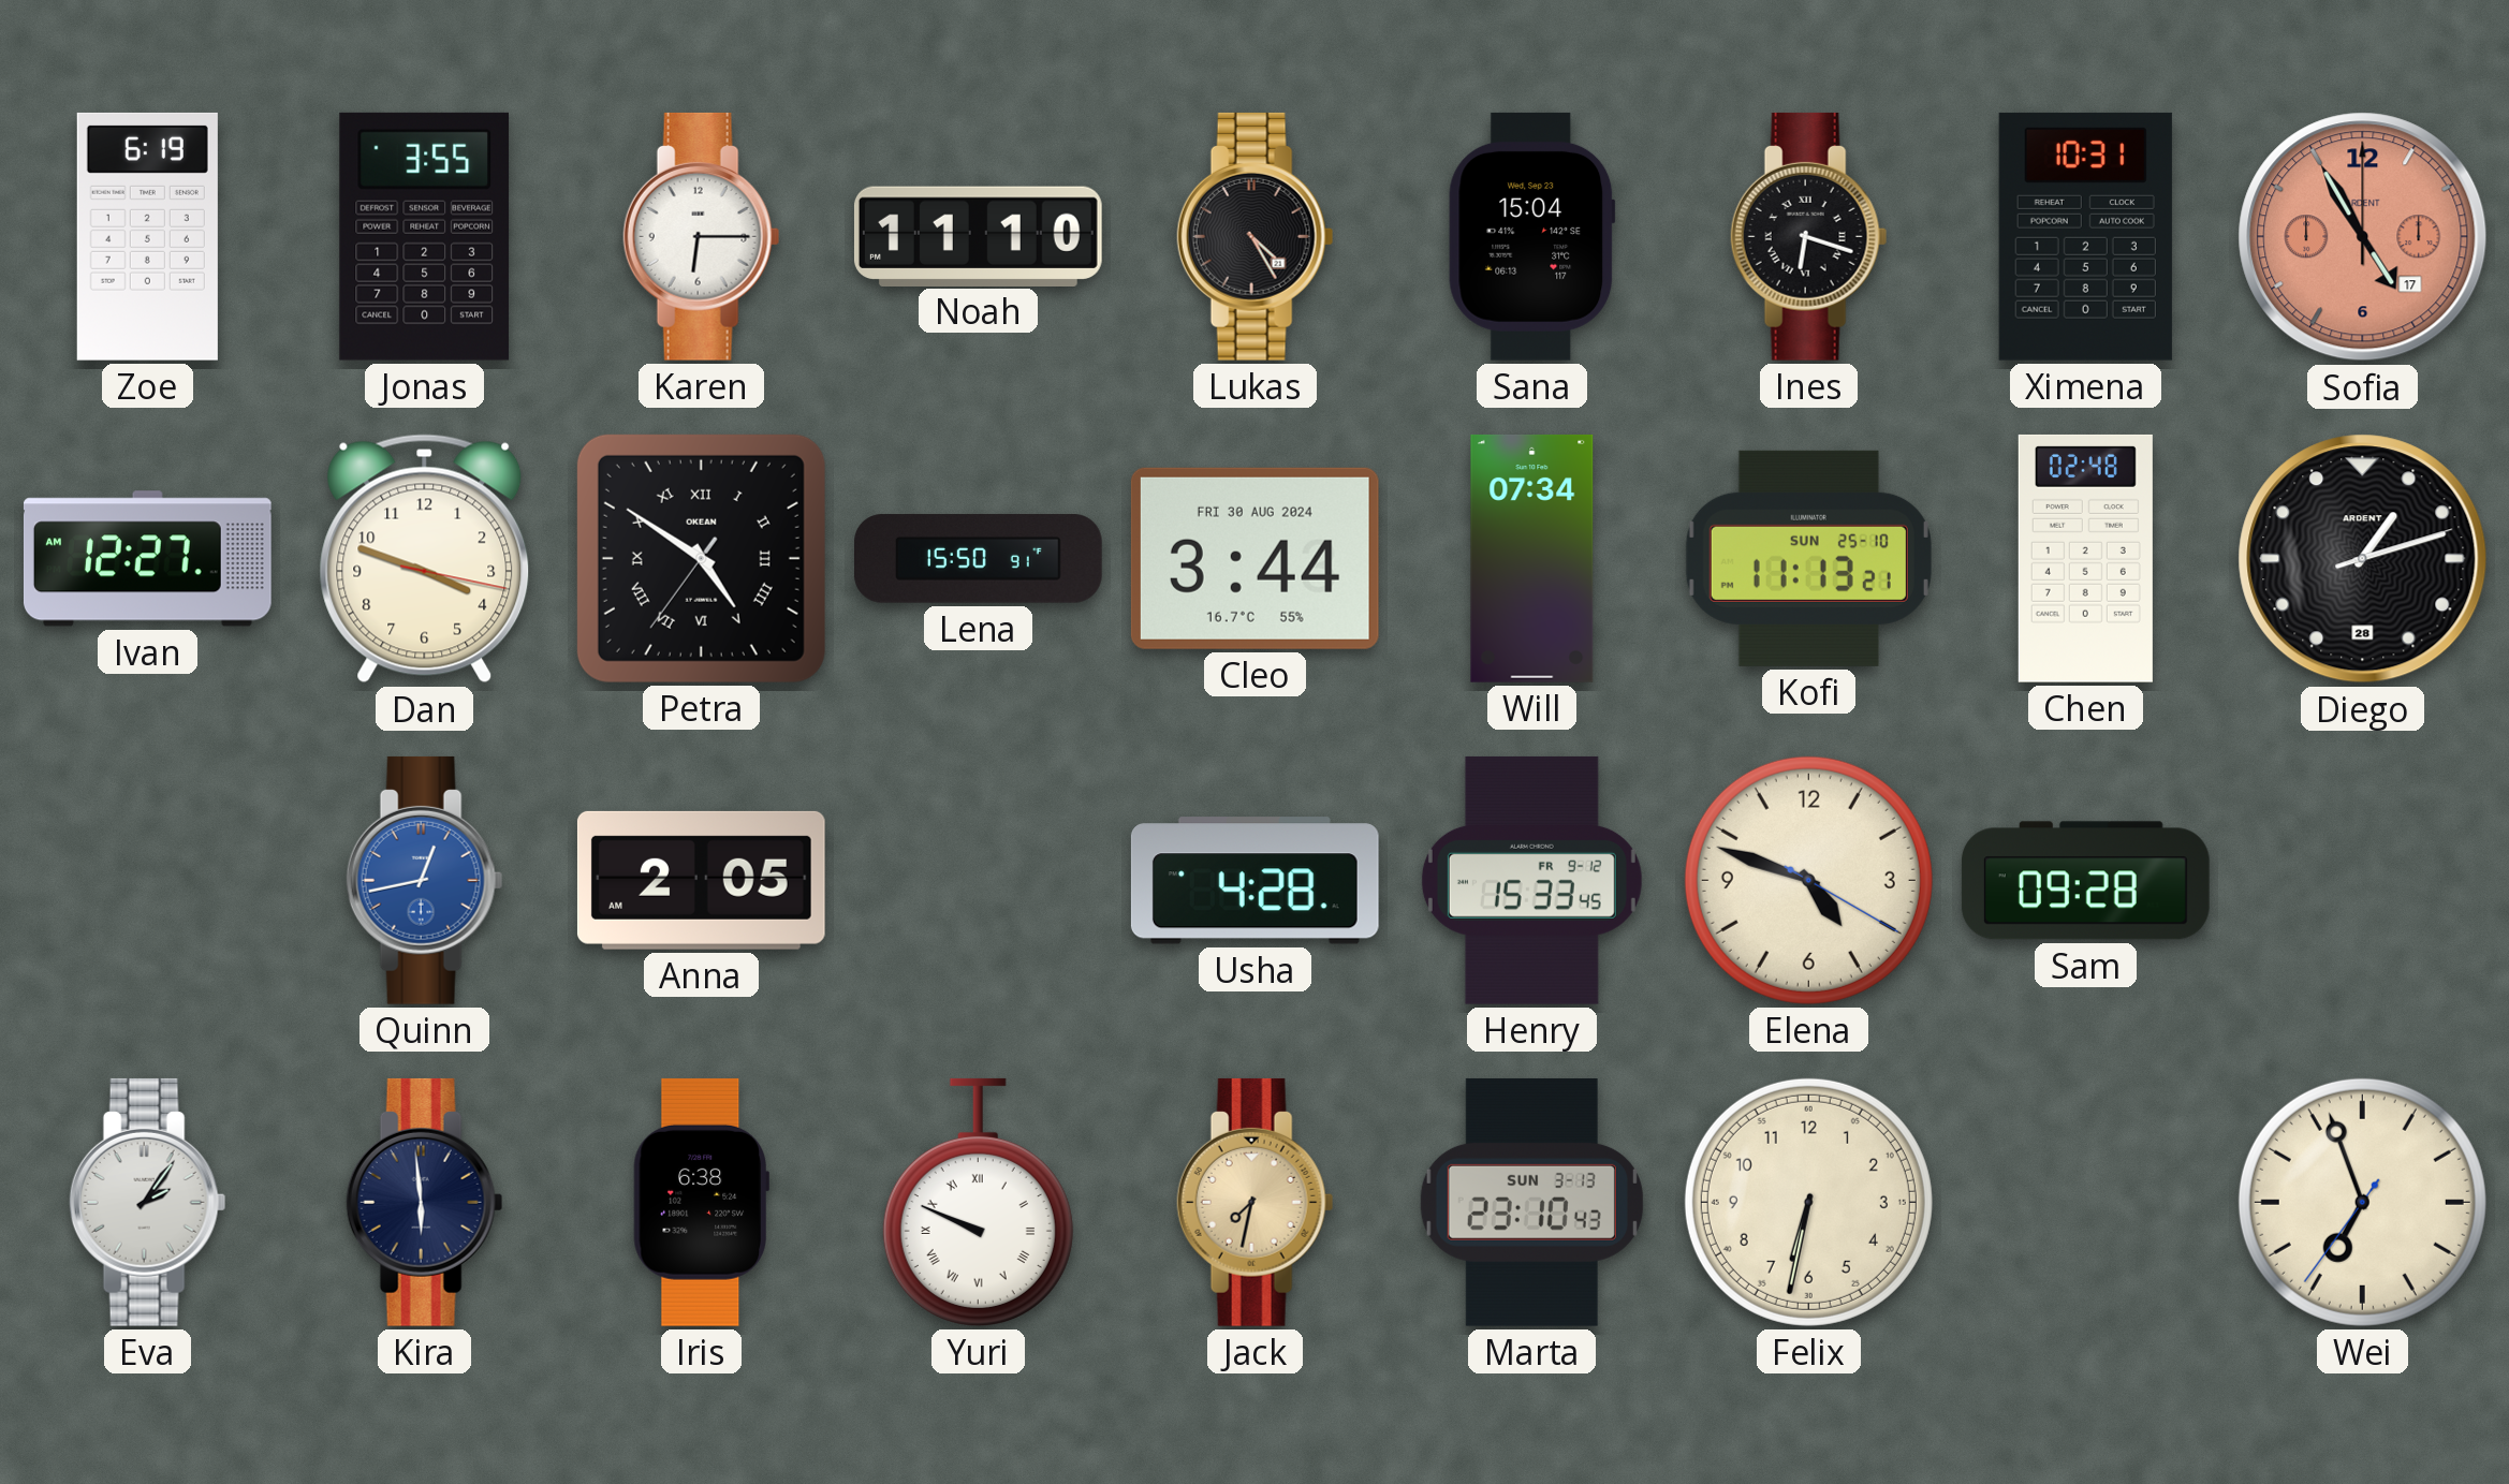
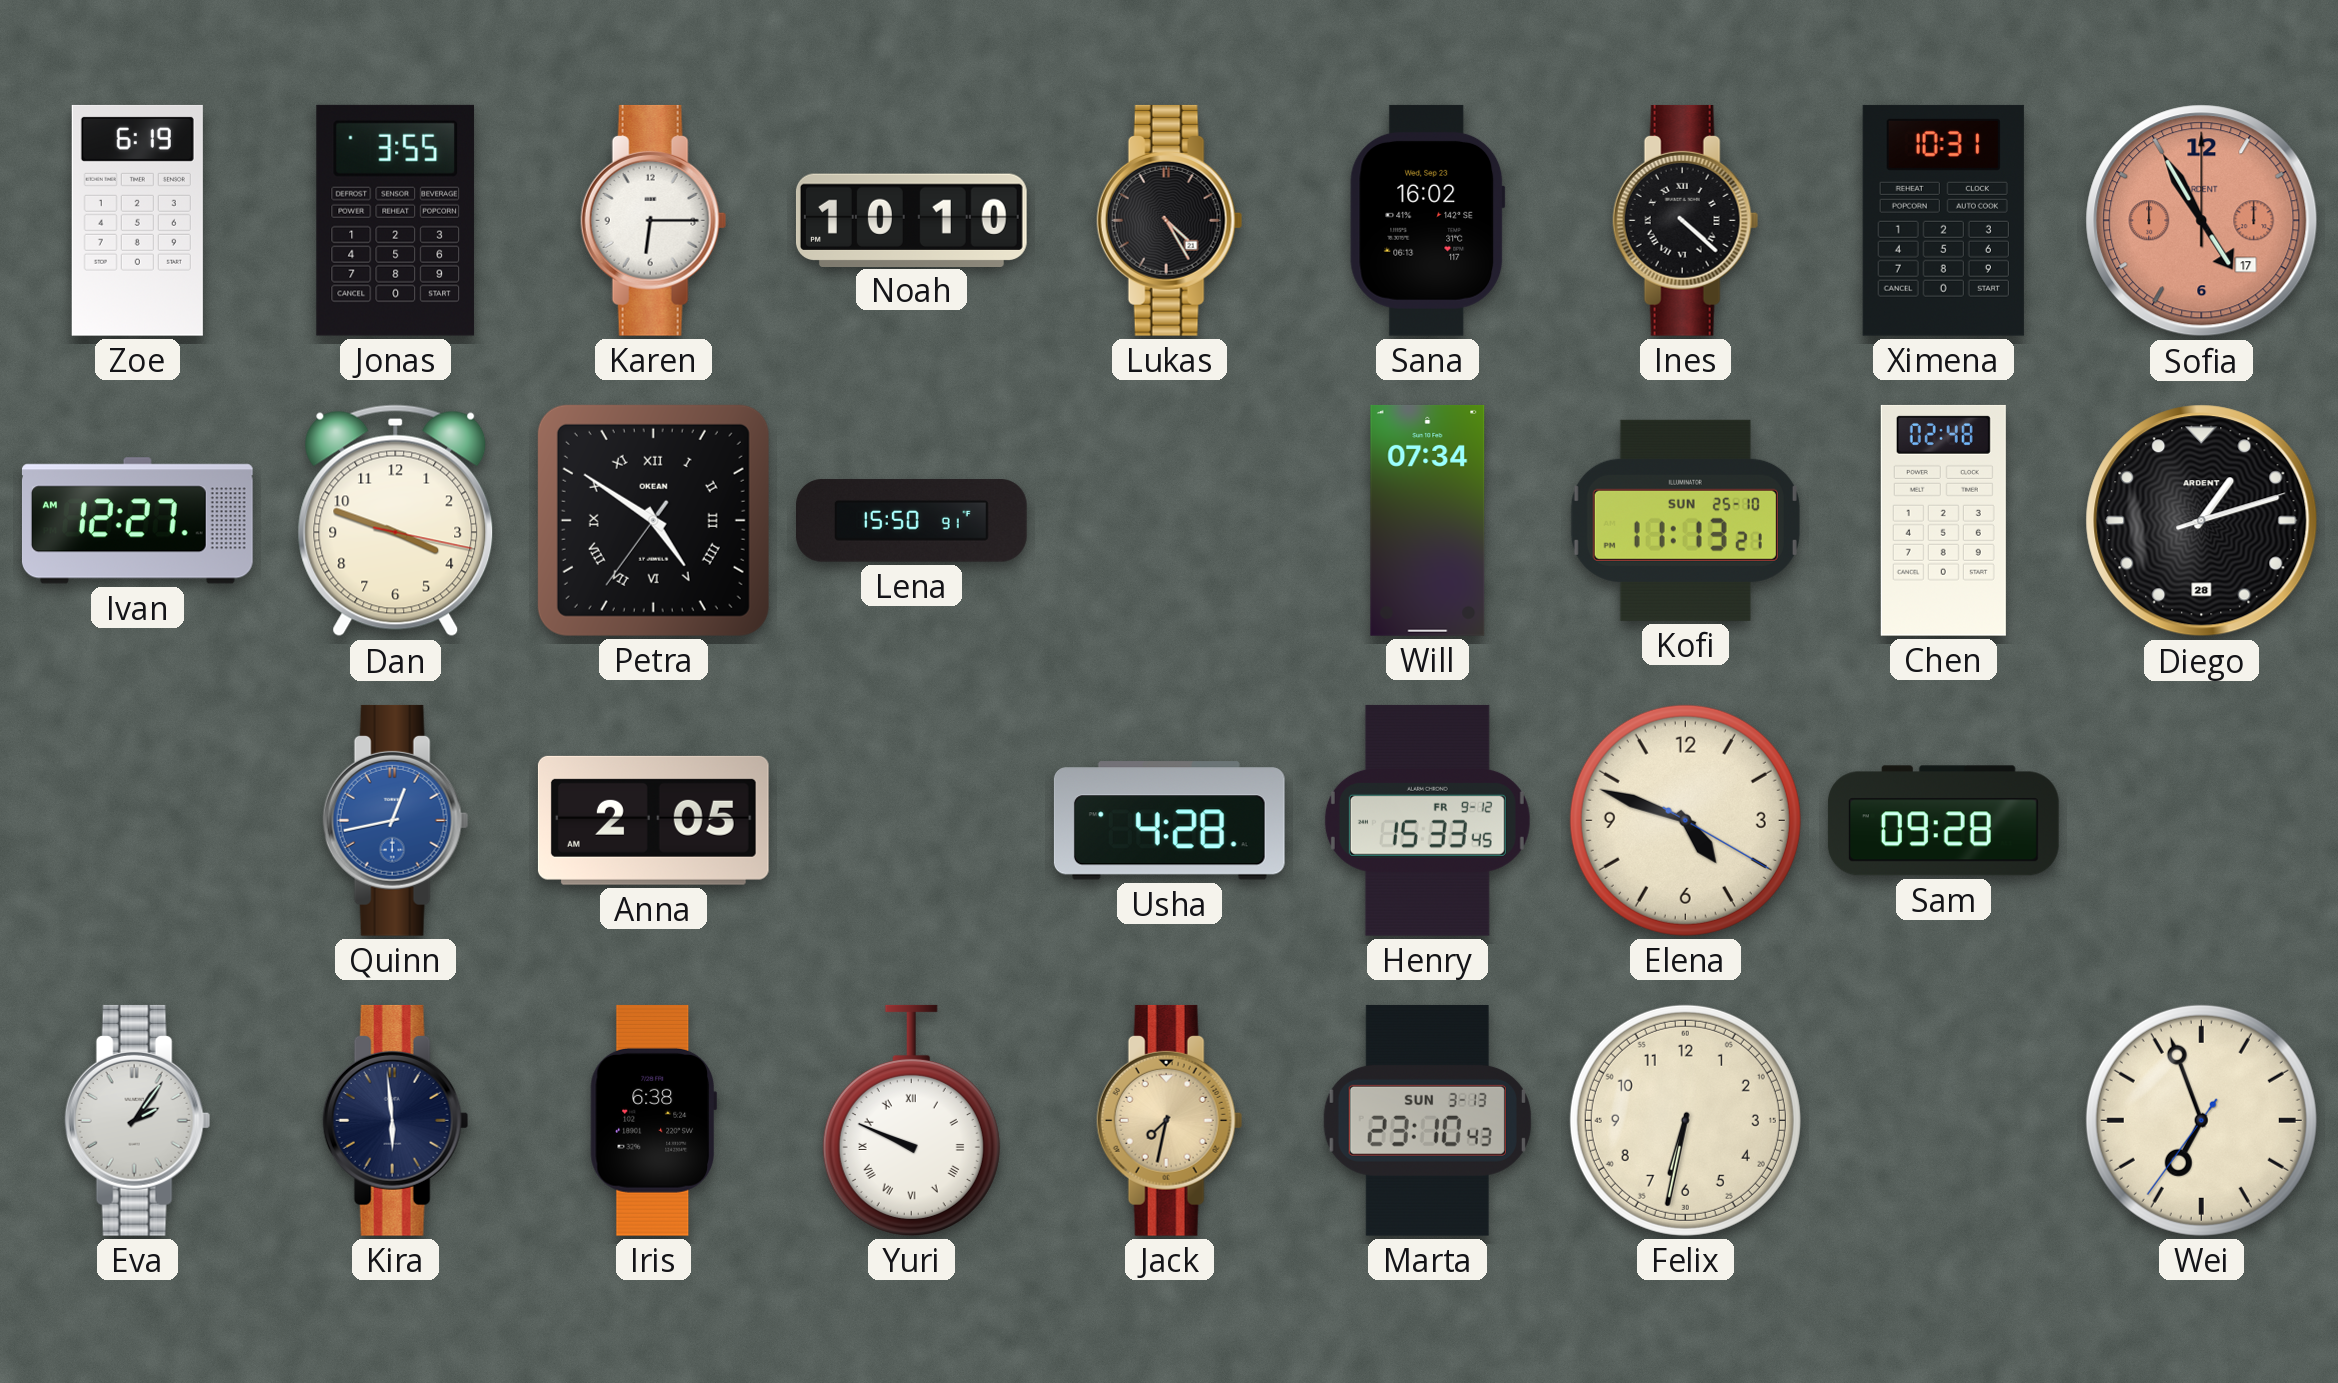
Noah: 11:10 -> 10:10 (911, 220)
Sana: 15:04 -> 16:02 (1428, 220)
Ines: 6:18 -> 4:22 (1686, 220)
Cleo: 3:44 -> none (1254, 558)
